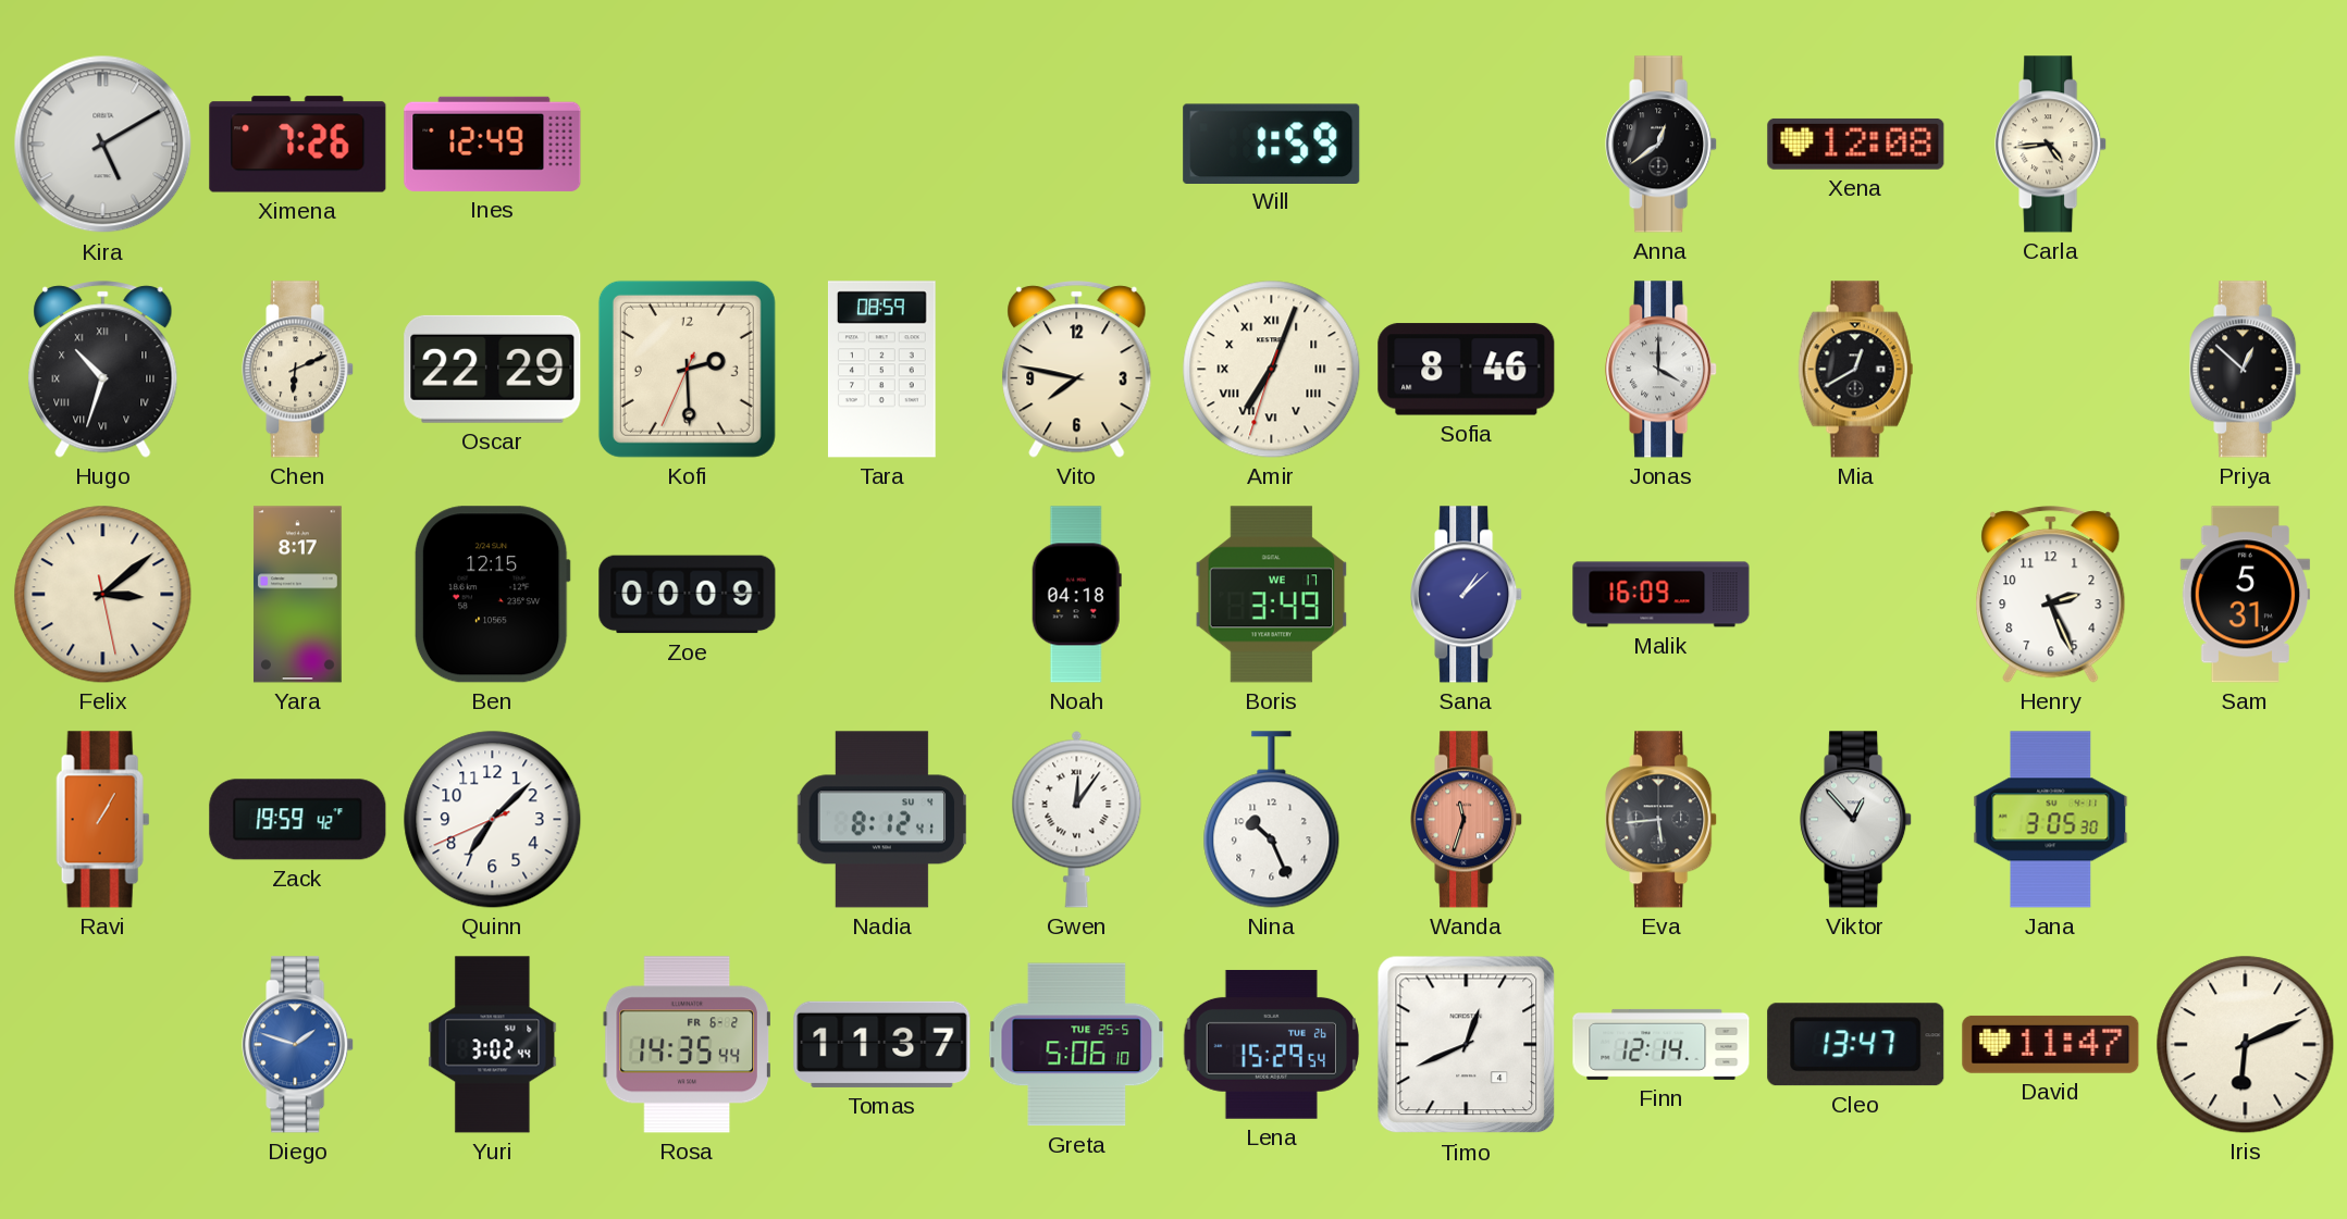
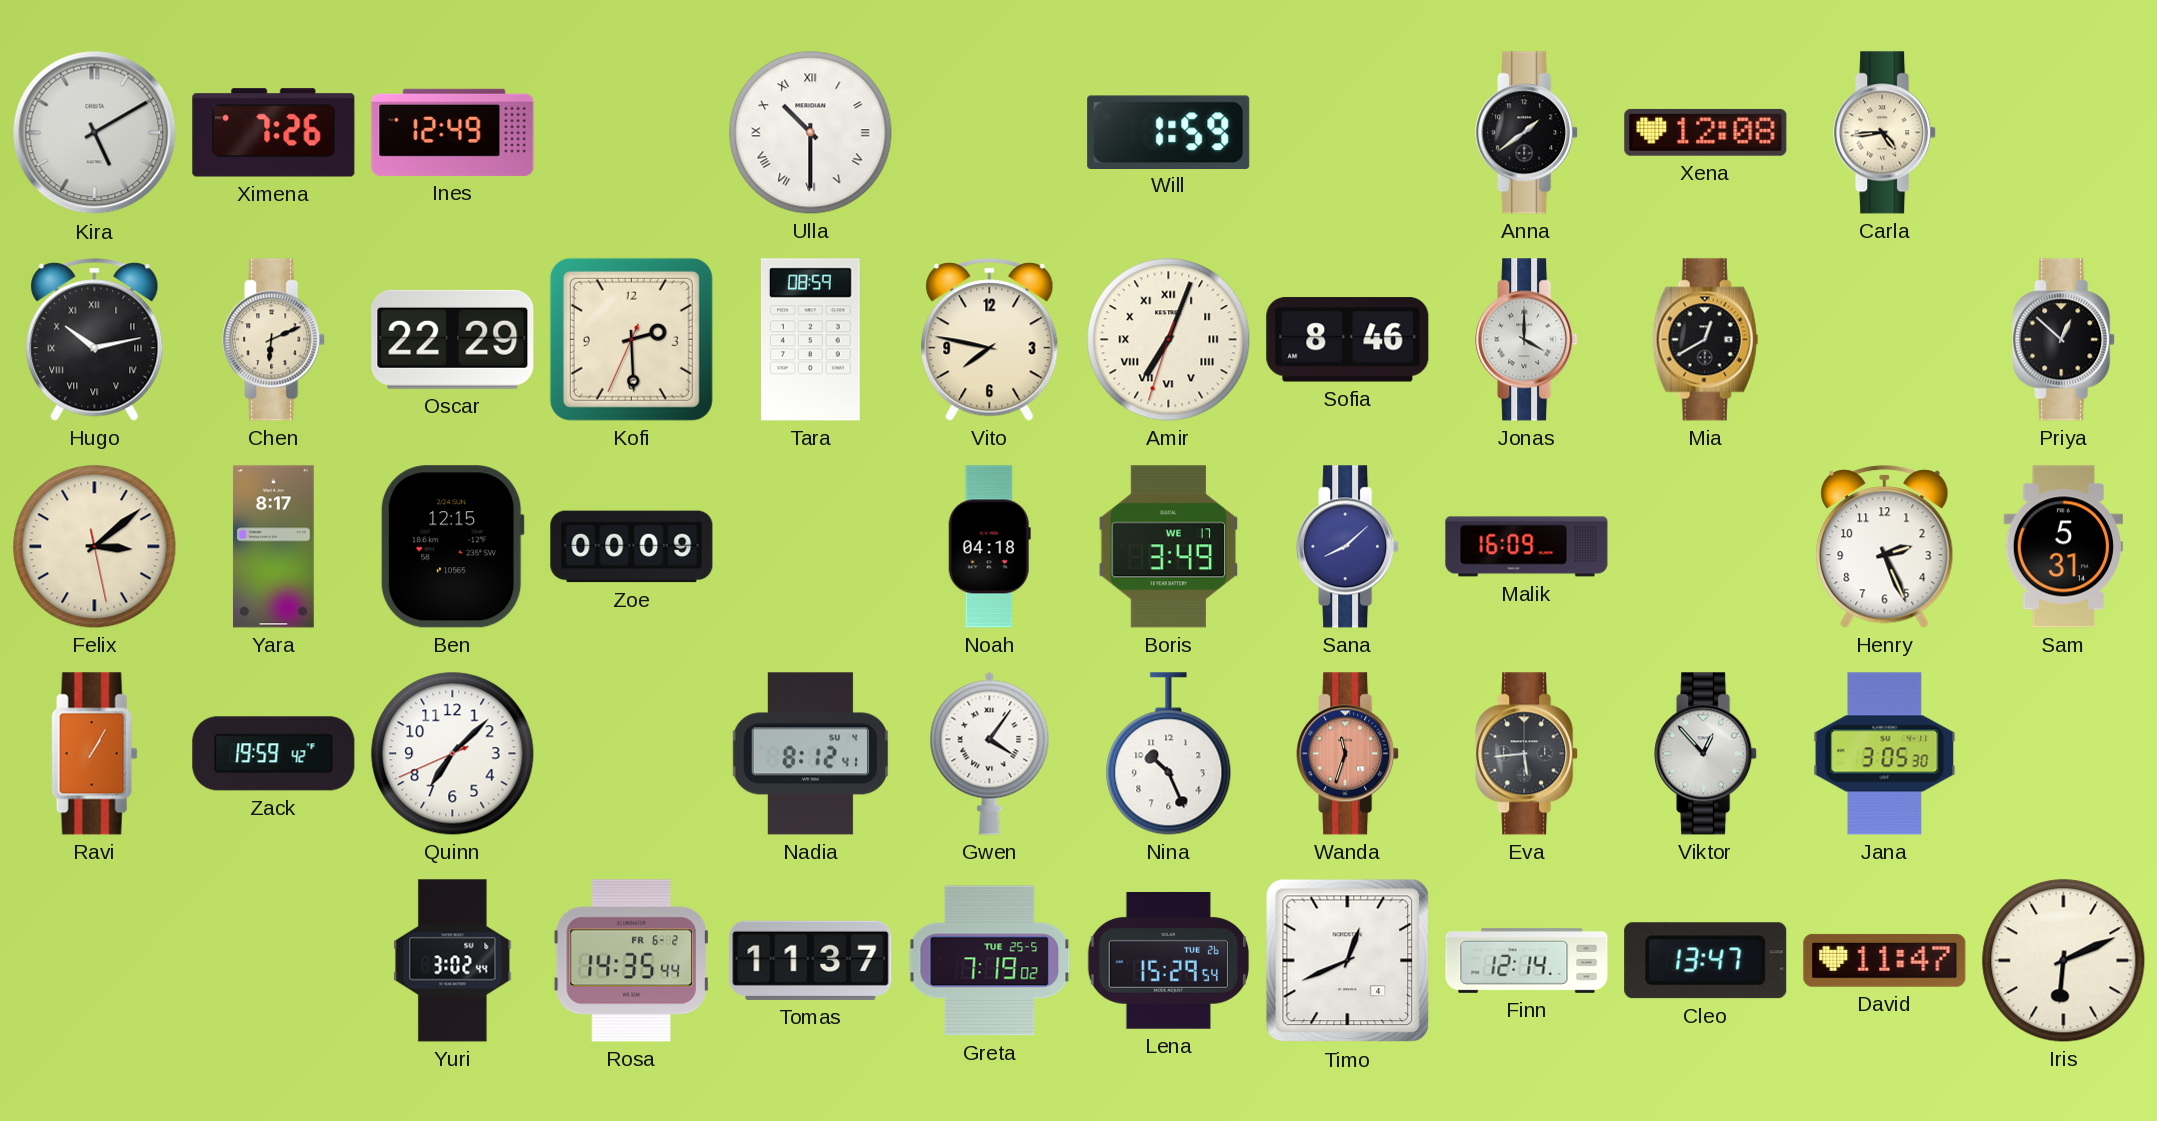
Ulla: none -> 10:30 (811, 133)
Anna: 12:39 -> 1:39 (1527, 133)
Hugo: 10:33 -> 10:13 (95, 340)
Sana: 1:08 -> 8:08 (1348, 547)
Gwen: 12:06 -> 4:06 (990, 753)
Diego: 1:48 -> none (298, 1045)
Greta: 5:06 -> 7:19 (990, 961)
